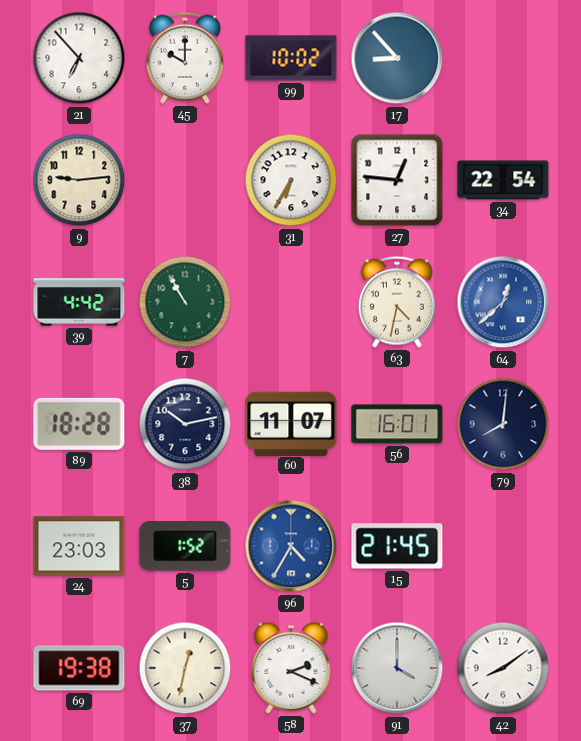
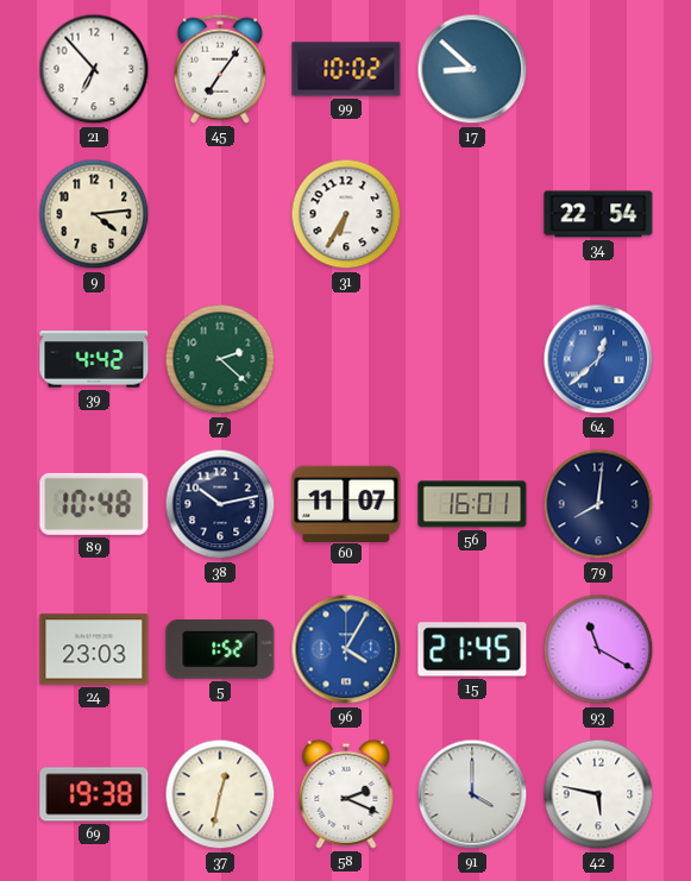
45: 10:00 -> 7:06 (220, 69)
17: 8:53 -> 8:52 (472, 69)
9: 9:14 -> 4:14 (94, 214)
27: 12:46 -> none (397, 180)
7: 10:55 -> 2:22 (220, 359)
63: 4:32 -> none (397, 302)
89: 18:28 -> 10:48 (94, 504)
96: 4:35 -> 4:05 (346, 649)
93: none -> 11:20 (598, 649)
42: 8:09 -> 5:47 (598, 794)
